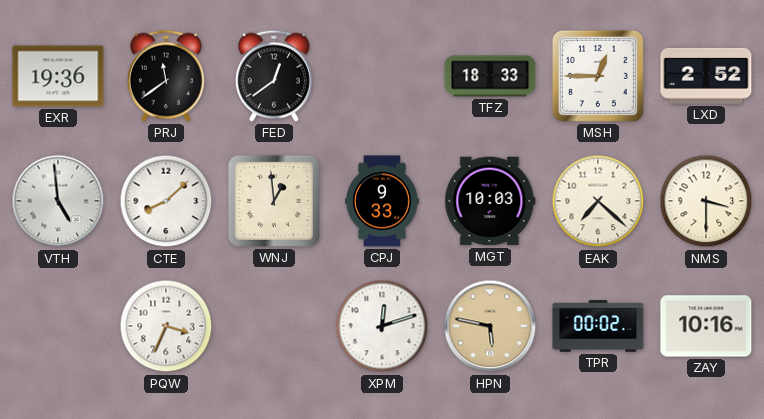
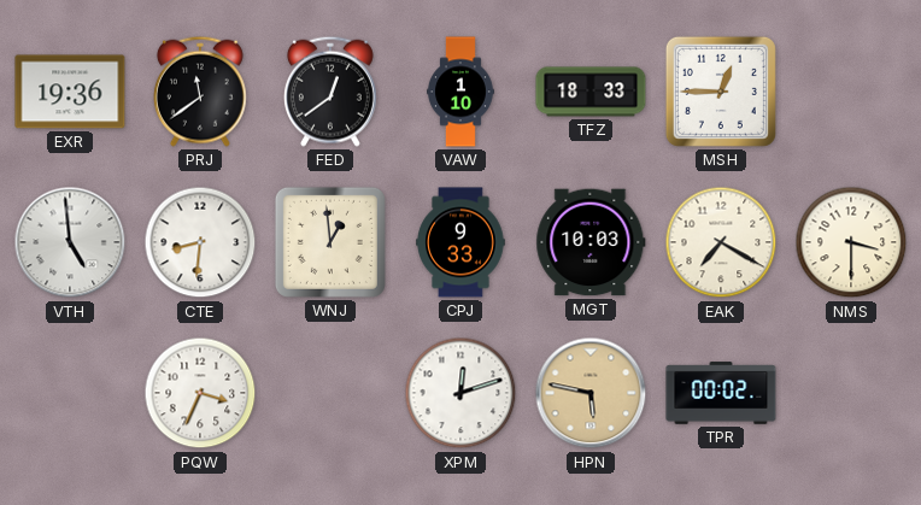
VAW: none -> 1:10 (462, 92)
LXD: 2:52 -> none (706, 76)
CTE: 8:08 -> 8:31 (200, 242)
EAK: 7:22 -> 7:20 (721, 242)
ZAY: 10:16 -> none (706, 326)
